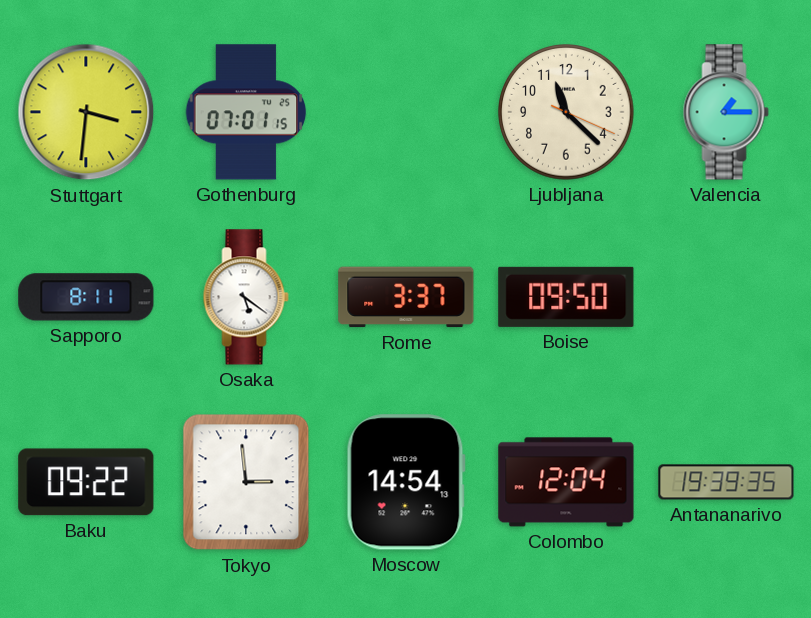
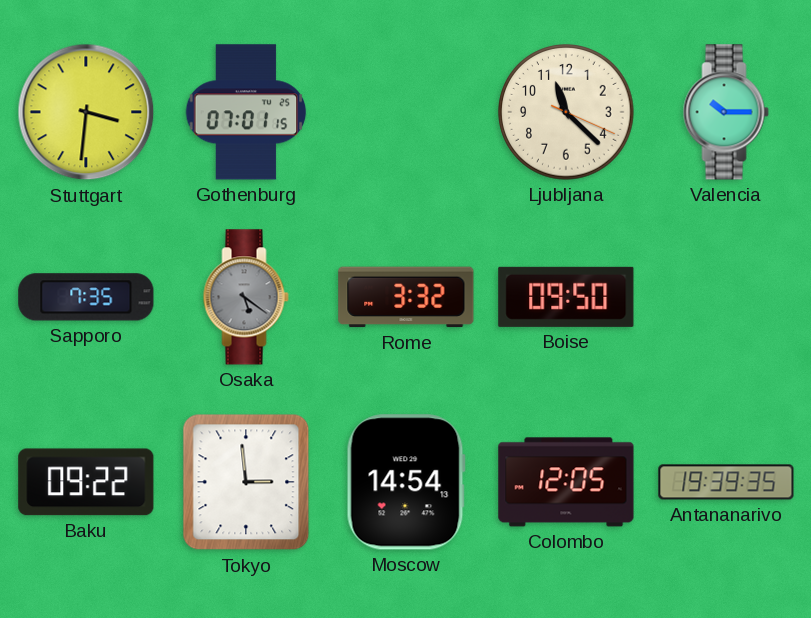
Valencia: 1:15 -> 10:15 (726, 112)
Sapporo: 8:11 -> 7:35 (86, 297)
Osaka dial: white -> grey (246, 297)
Rome: 3:37 -> 3:32 (406, 297)
Colombo: 12:04 -> 12:05 (566, 482)
